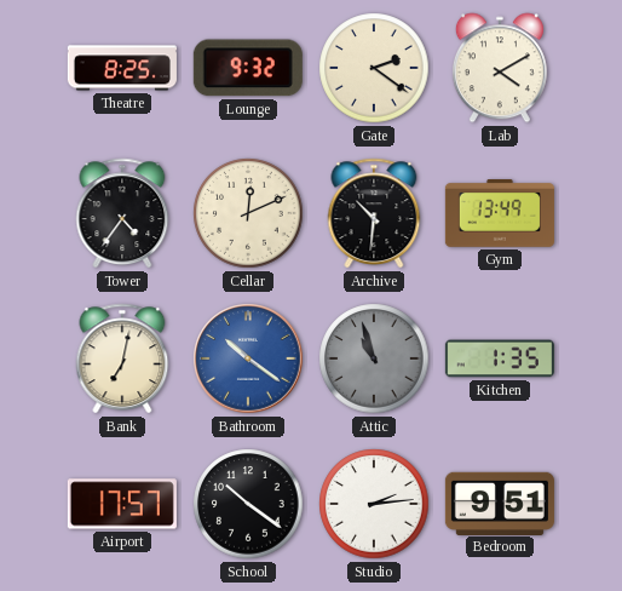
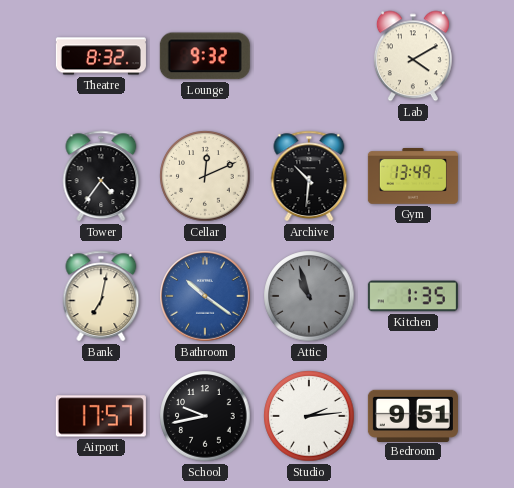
Theatre: 8:25 -> 8:32 (101, 56)
Gate: 2:21 -> none (374, 68)
School: 10:21 -> 9:43 (205, 416)
